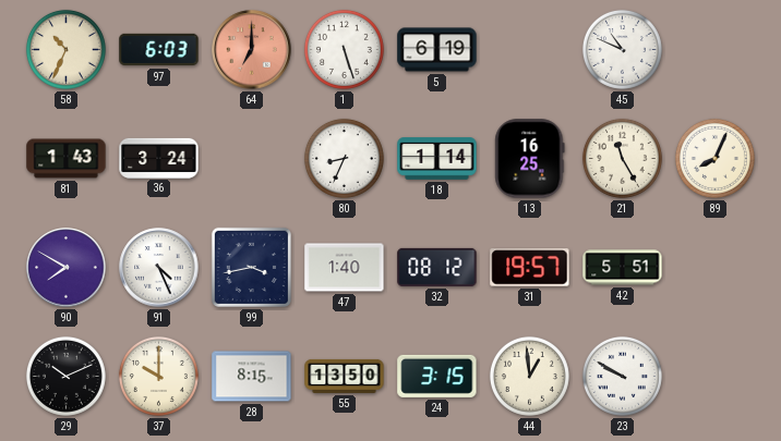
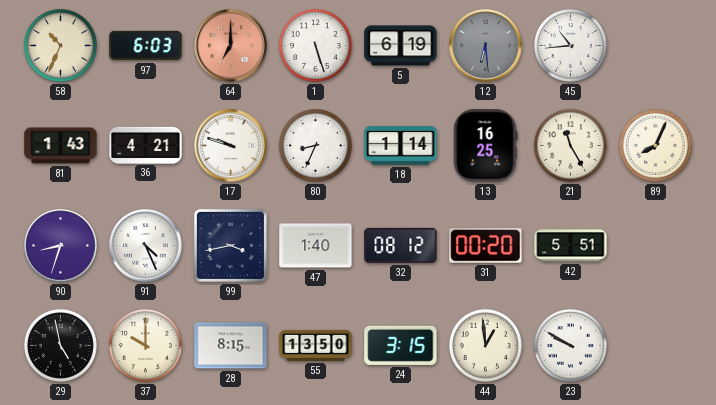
12: none -> 6:29 (486, 46)
45: 10:49 -> 10:44 (570, 45)
36: 3:24 -> 4:21 (146, 145)
17: none -> 9:48 (231, 146)
90: 7:50 -> 8:33 (61, 246)
31: 19:57 -> 00:20 (486, 246)
29: 10:11 -> 4:58 (60, 345)
